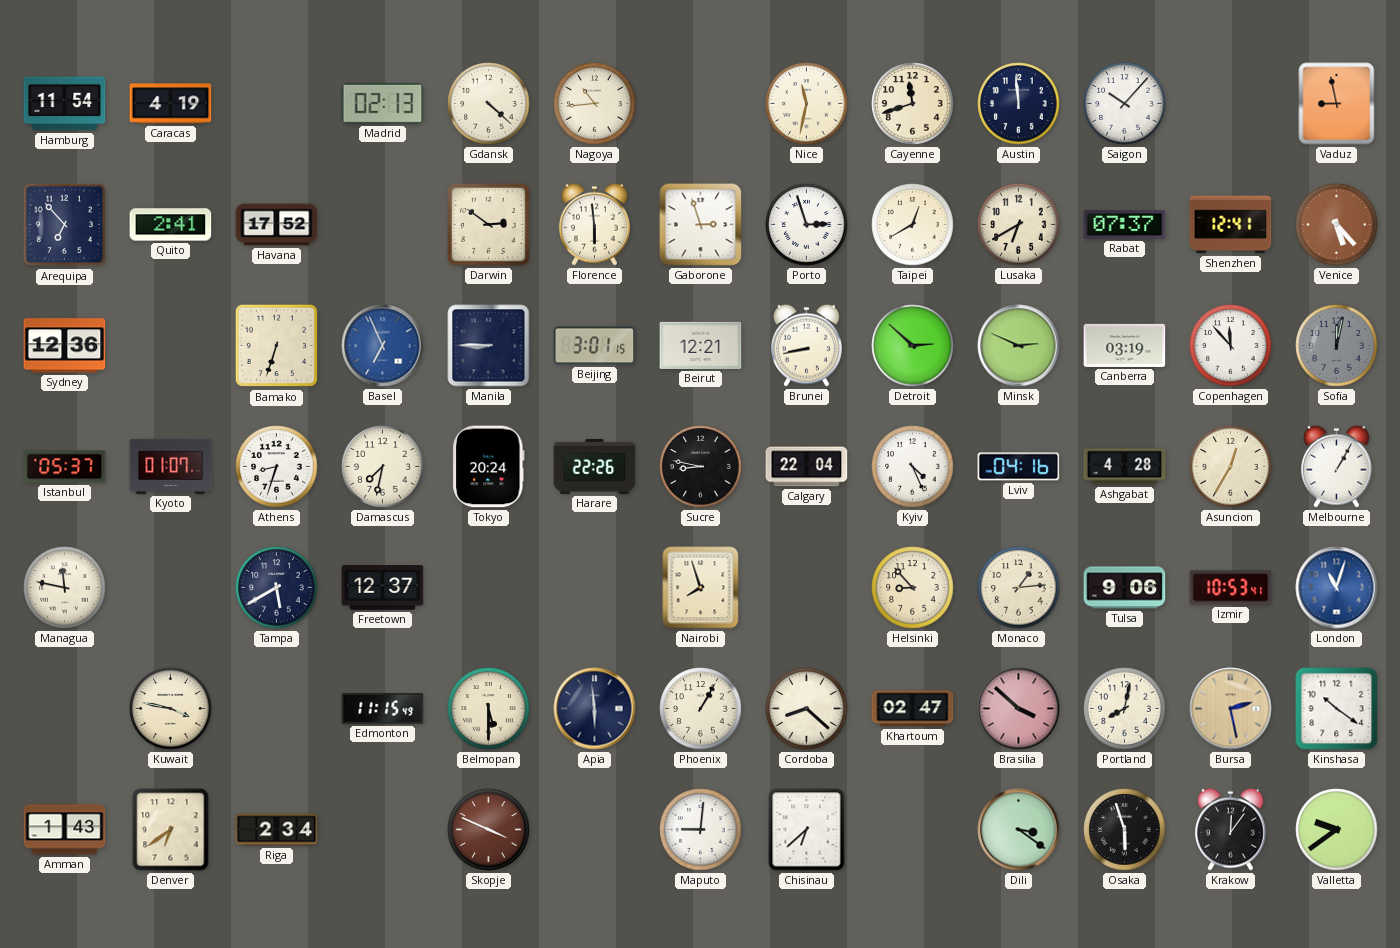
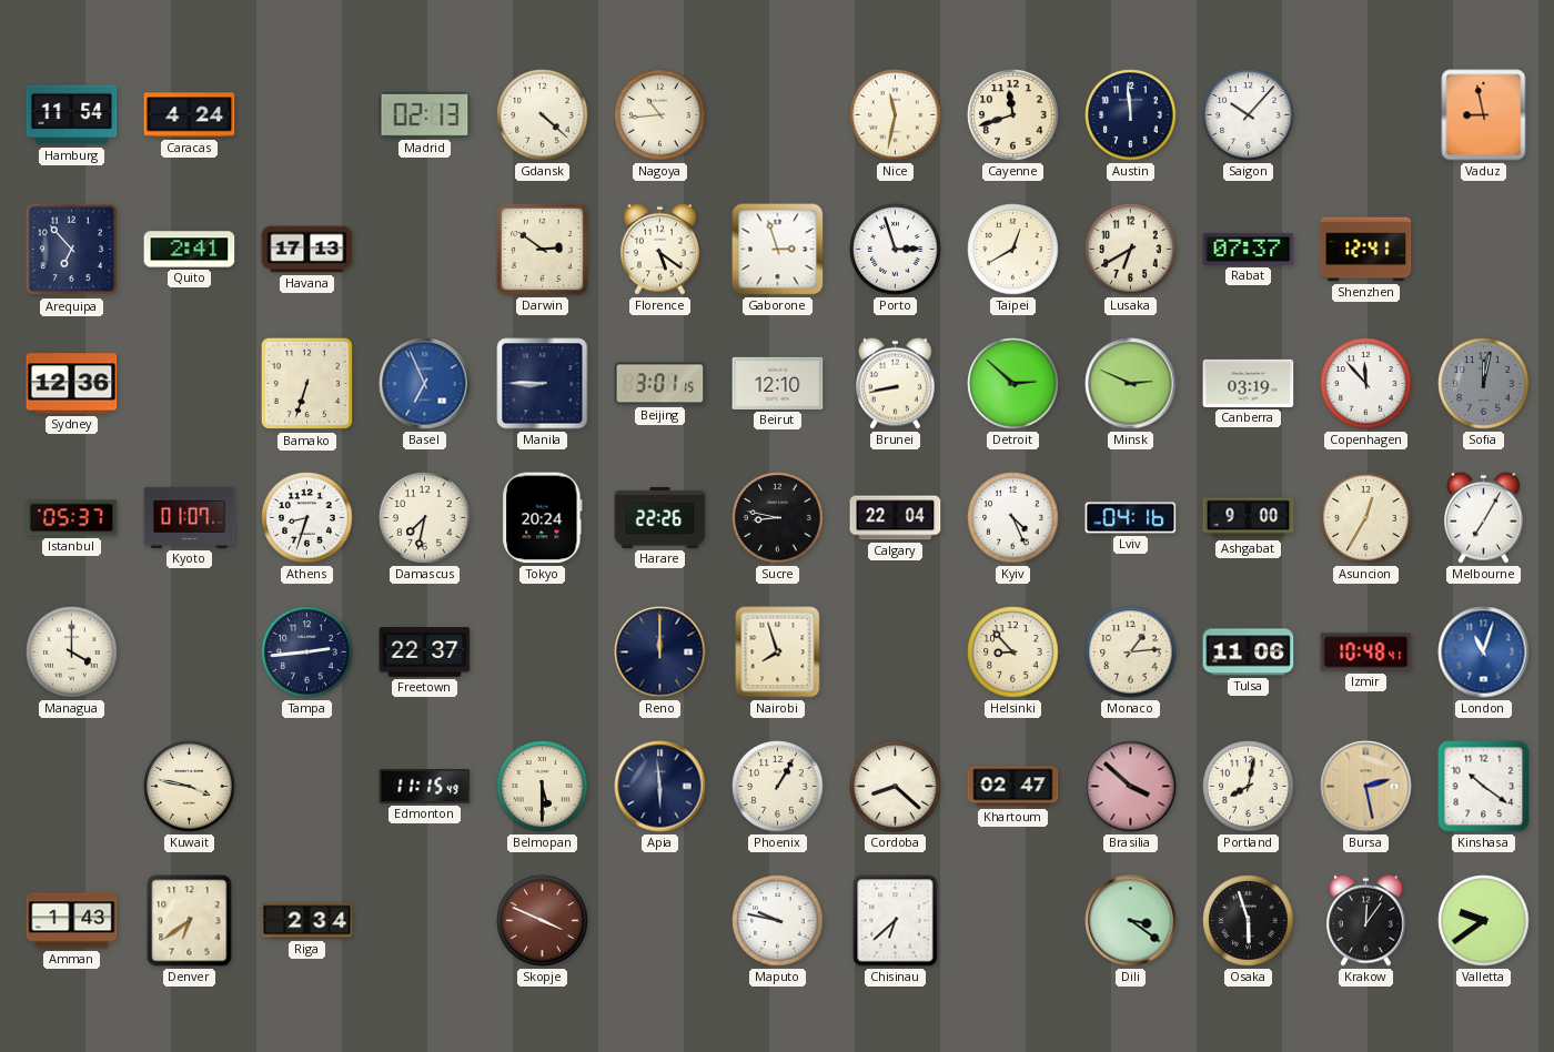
Caracas: 4:19 -> 4:24 (190, 115)
Havana: 17:52 -> 17:13 (307, 250)
Florence: 5:59 -> 5:21 (659, 249)
Venice: 5:23 -> none (1337, 225)
Beirut: 12:21 -> 12:10 (778, 383)
Ashgabat: 4:28 -> 9:00 (1249, 518)
Melbourne: 1:05 -> 7:05 (1483, 517)
Managua: 11:47 -> 4:00 (72, 653)
Tampa: 5:40 -> 2:44 (307, 653)
Freetown: 12:37 -> 22:37 (425, 653)
Reno: none -> 12:00 (660, 653)
Tulsa: 9:06 -> 11:06 (1249, 653)
Izmir: 10:53 -> 10:48 (1366, 653)
Maputo: 9:01 -> 9:47 (778, 921)
